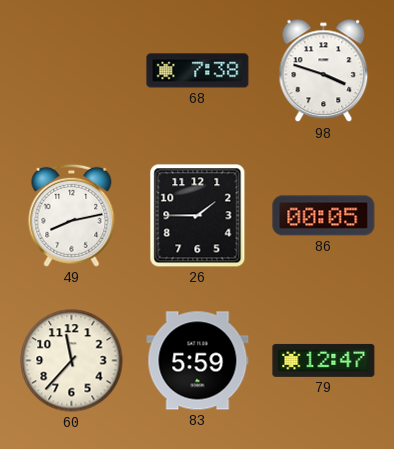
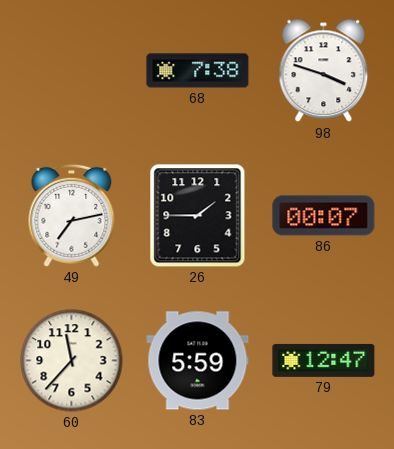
49: 8:13 -> 7:13 (72, 215)
86: 00:05 -> 00:07 (324, 216)
